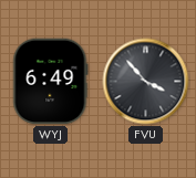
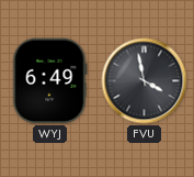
FVU: 3:53 -> 3:58 (145, 81)
